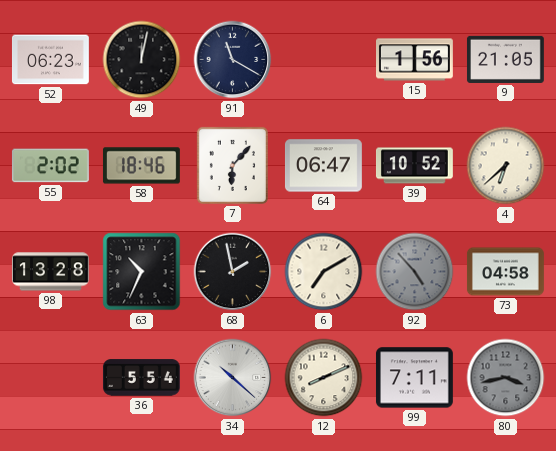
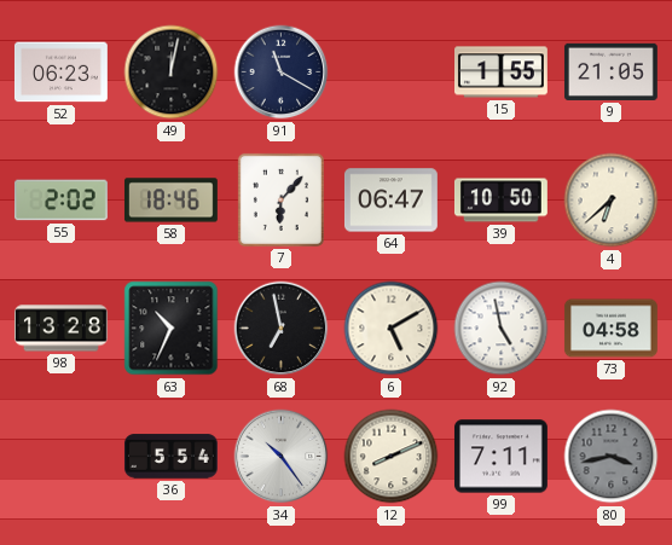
15: 1:56 -> 1:55 (502, 73)
39: 10:52 -> 10:50 (500, 201)
68: 1:58 -> 6:58 (282, 329)
6: 7:10 -> 5:10 (392, 329)
92: 4:53 -> 4:58 (502, 329)
92 dial: grey -> white (502, 329)
34: 10:22 -> 10:24 (282, 457)
